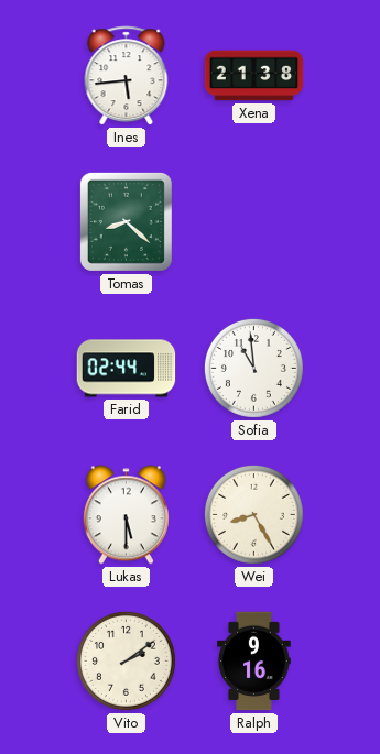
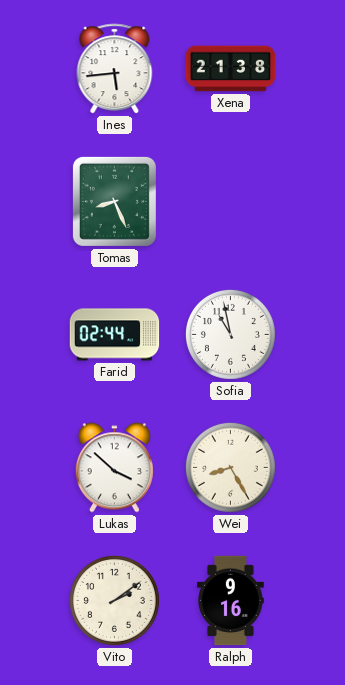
Tomas: 8:22 -> 8:26 (114, 201)
Sofia: 10:59 -> 10:58 (230, 334)
Lukas: 5:30 -> 3:52 (114, 468)
